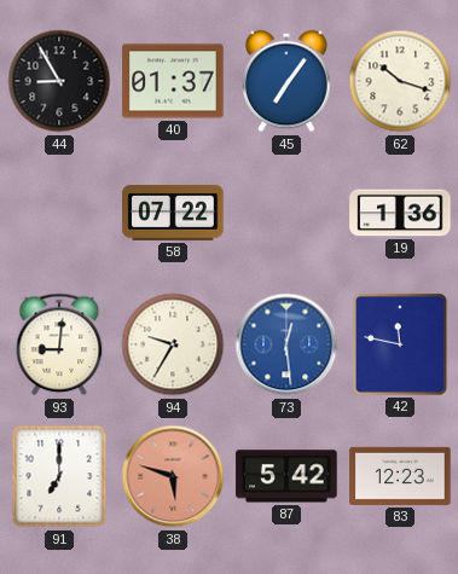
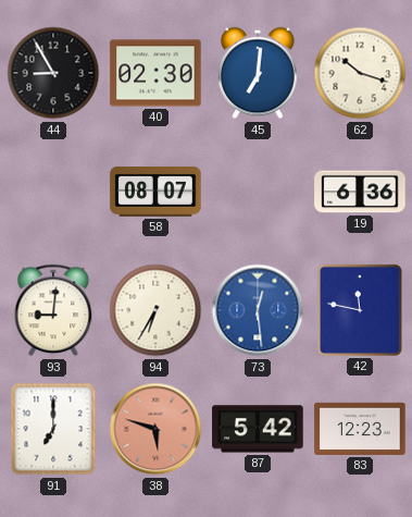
40: 01:37 -> 02:30 (155, 73)
45: 7:06 -> 7:01 (258, 73)
58: 07:22 -> 08:07 (155, 192)
19: 1:36 -> 6:36 (360, 192)
94: 9:35 -> 6:35 (155, 310)
